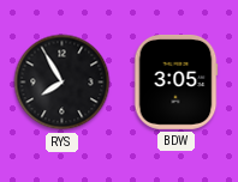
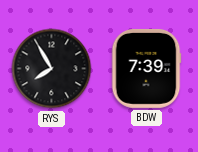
BDW: 3:05 -> 7:39 (146, 69)
